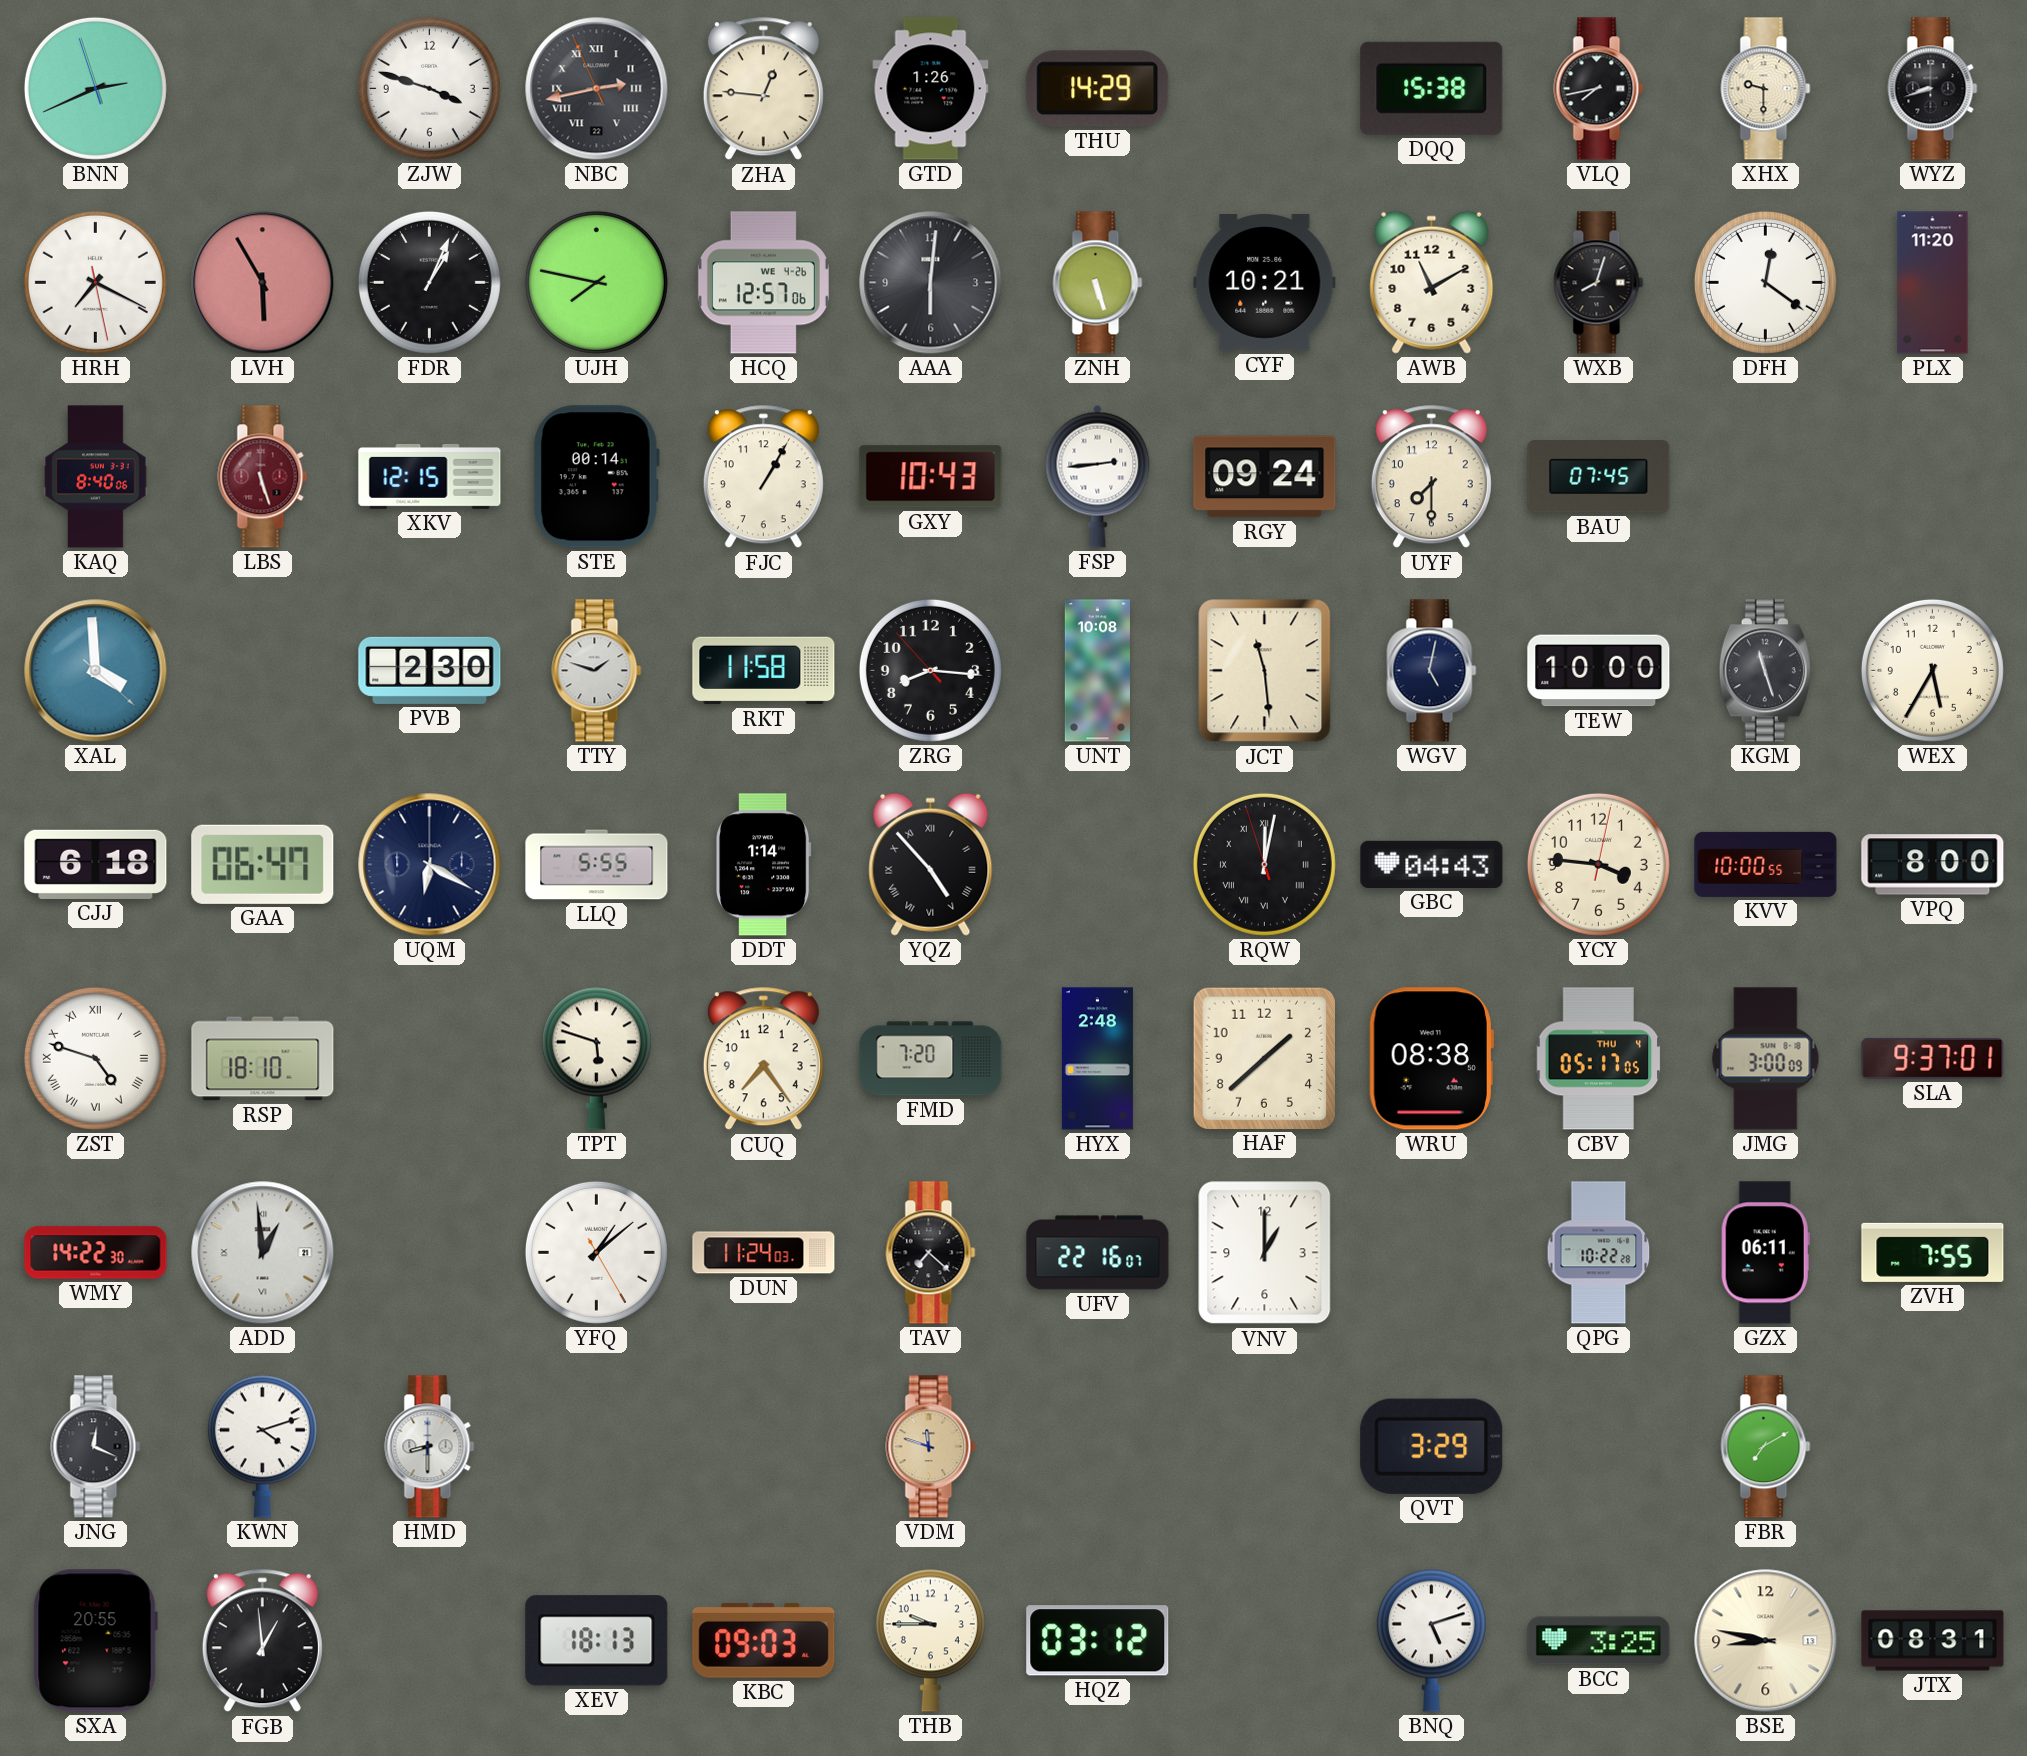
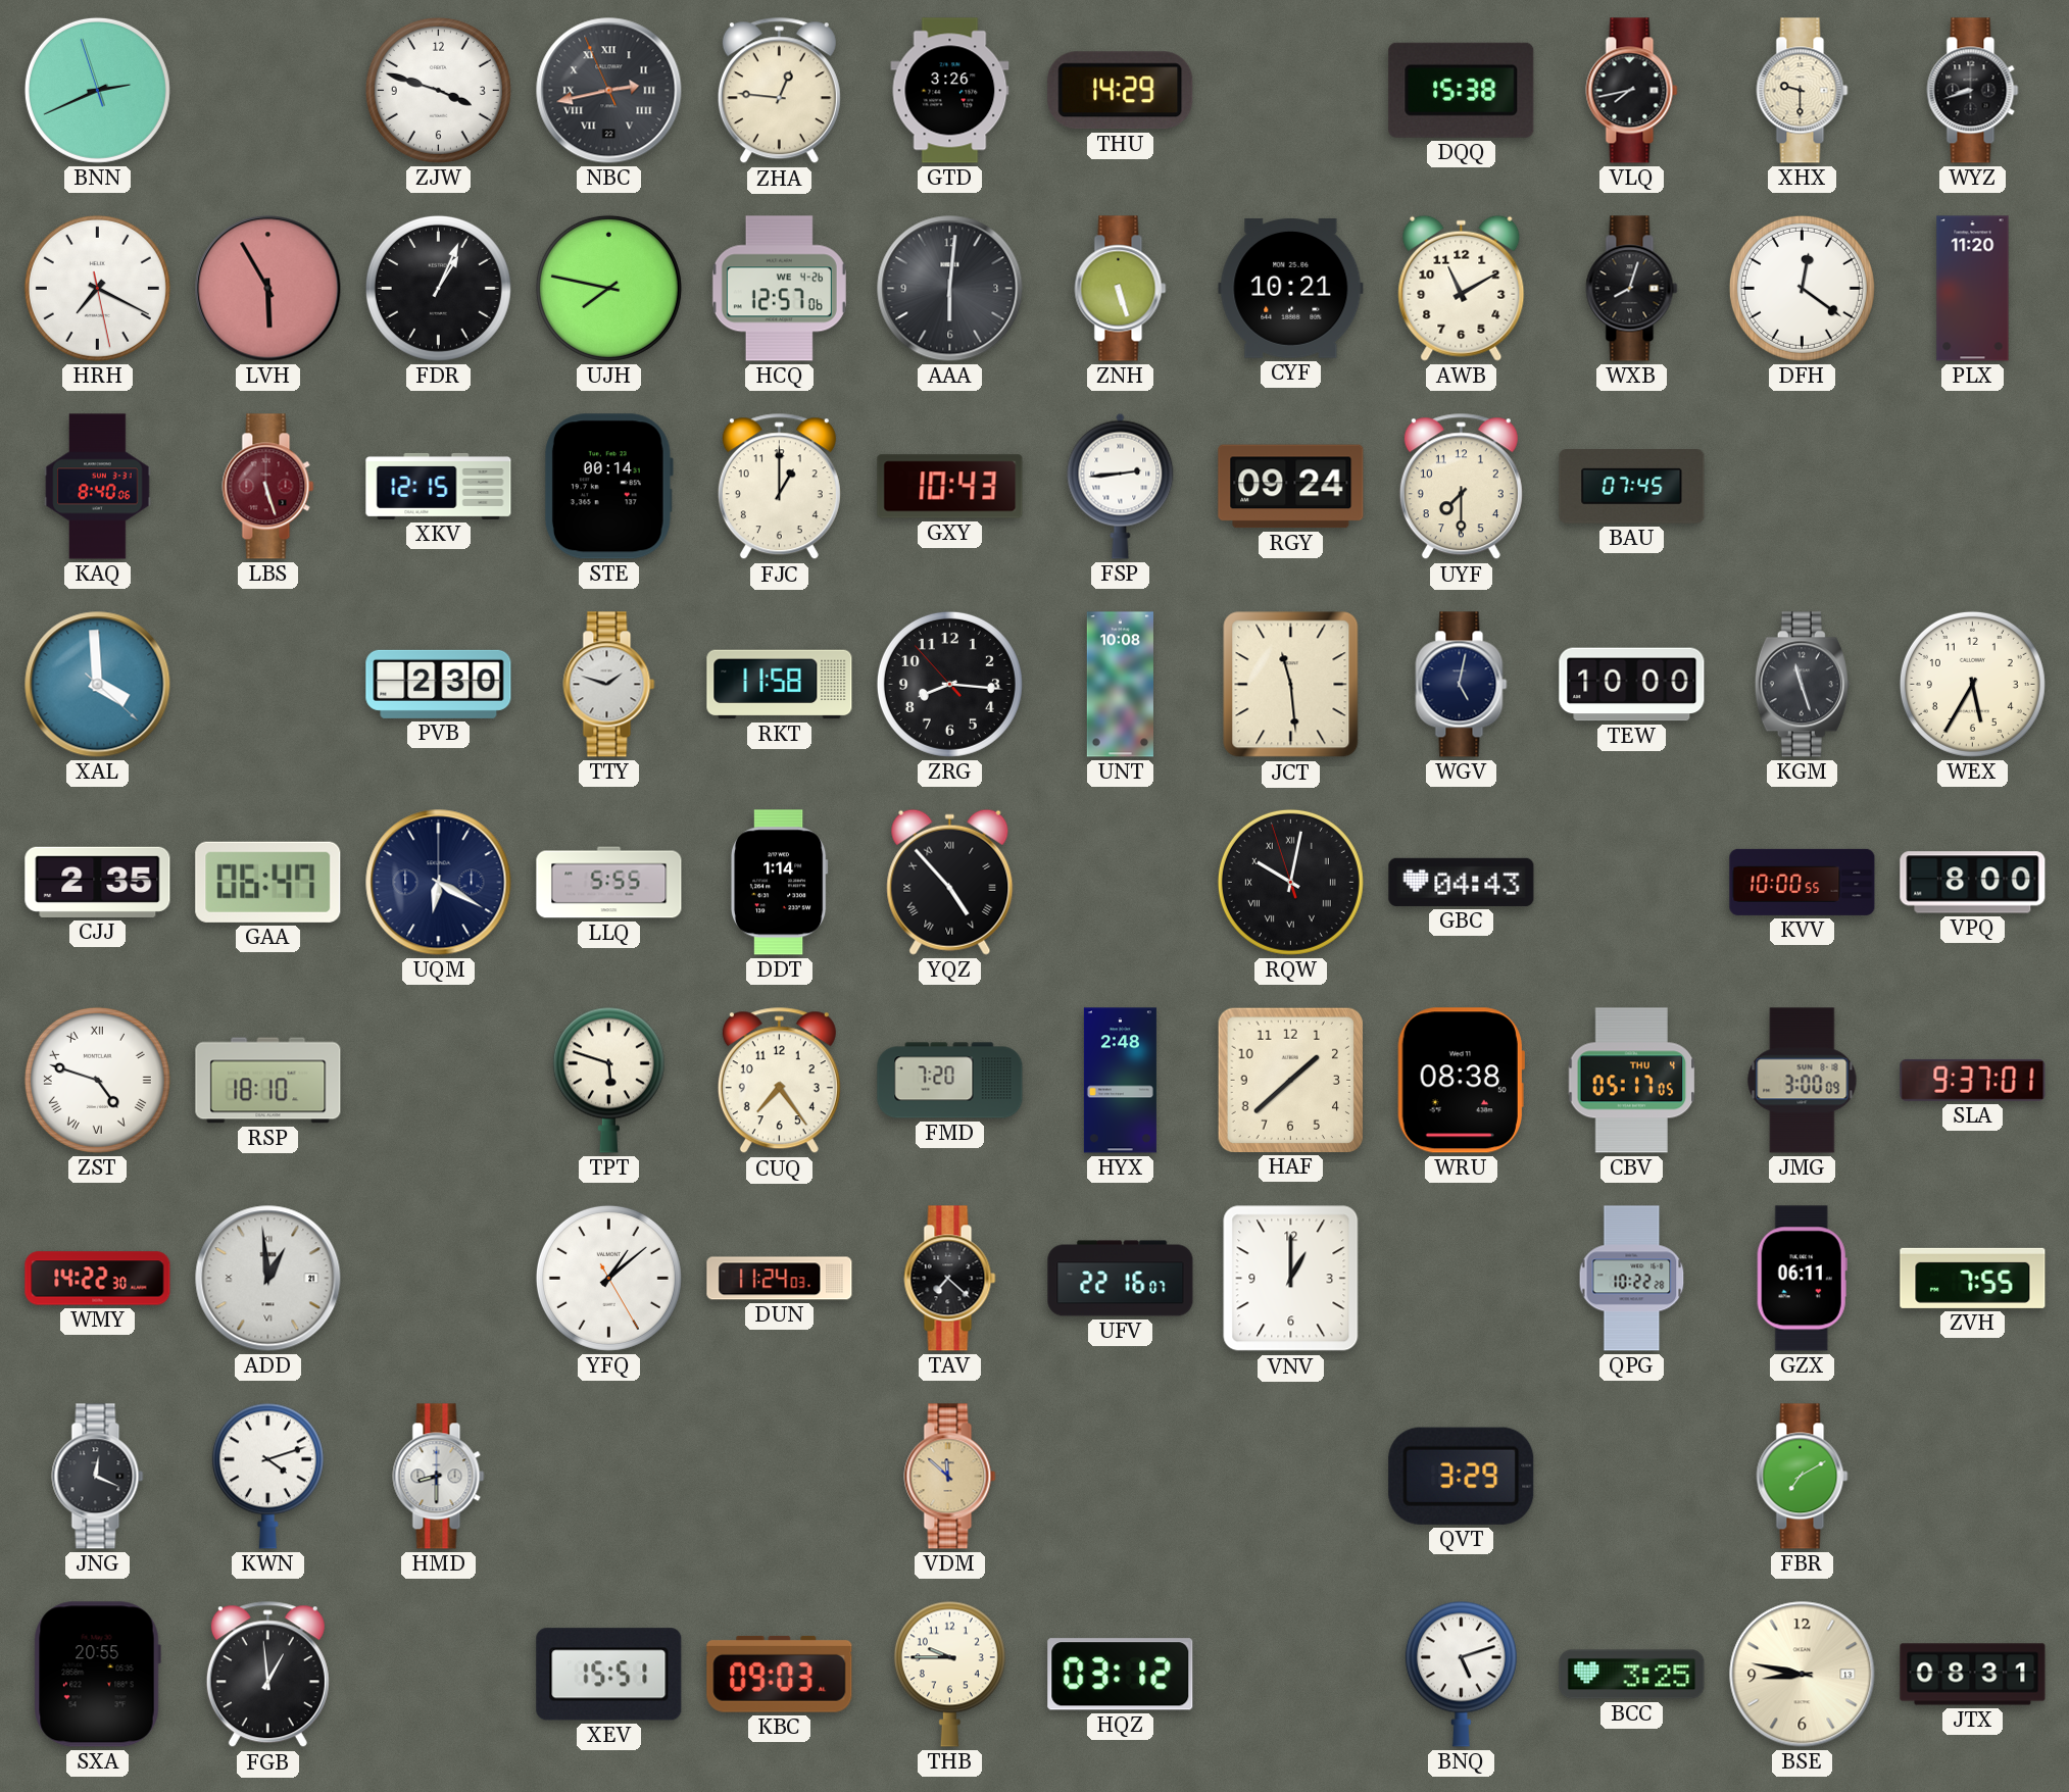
GTD: 1:26 -> 3:26 (950, 91)
FJC: 1:05 -> 1:00 (779, 487)
CJJ: 6:18 -> 2:35 (98, 882)
RQW: 12:01 -> 10:01 (1290, 882)
YCY: 3:46 -> none (1598, 864)
VDM: 11:48 -> 11:52 (950, 1477)
XEV: 18:13 -> 15:51 (609, 1675)
